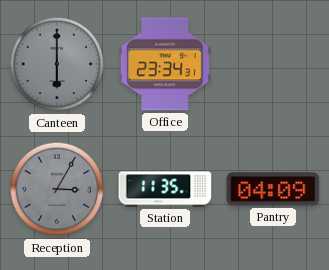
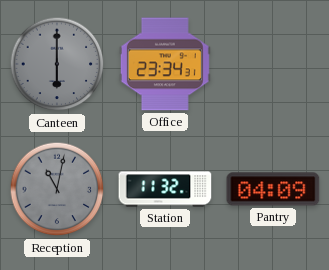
Reception: 3:05 -> 11:02 (57, 189)
Station: 11:35 -> 11:32 (165, 189)
